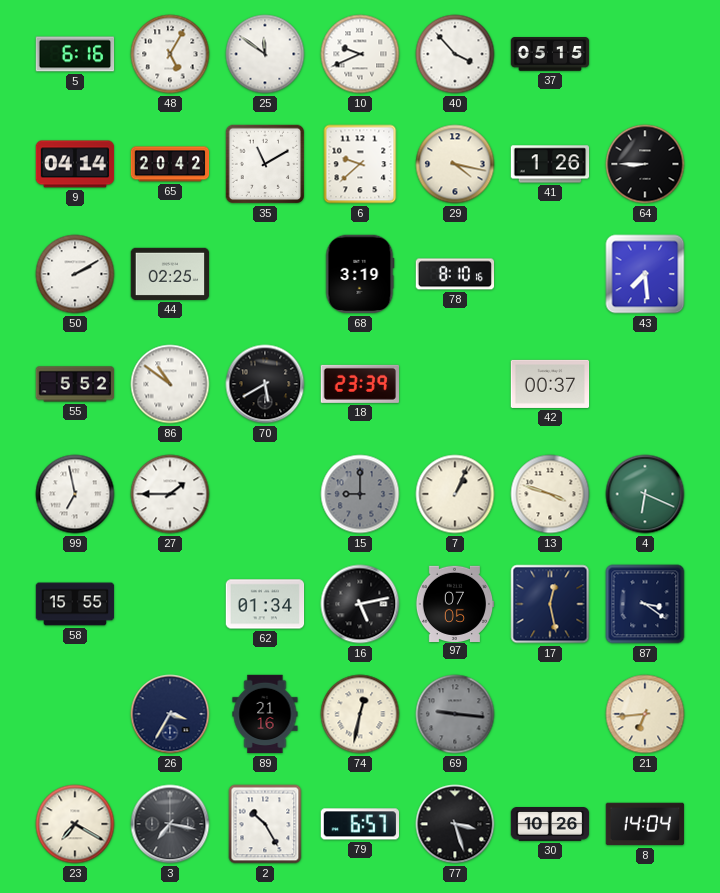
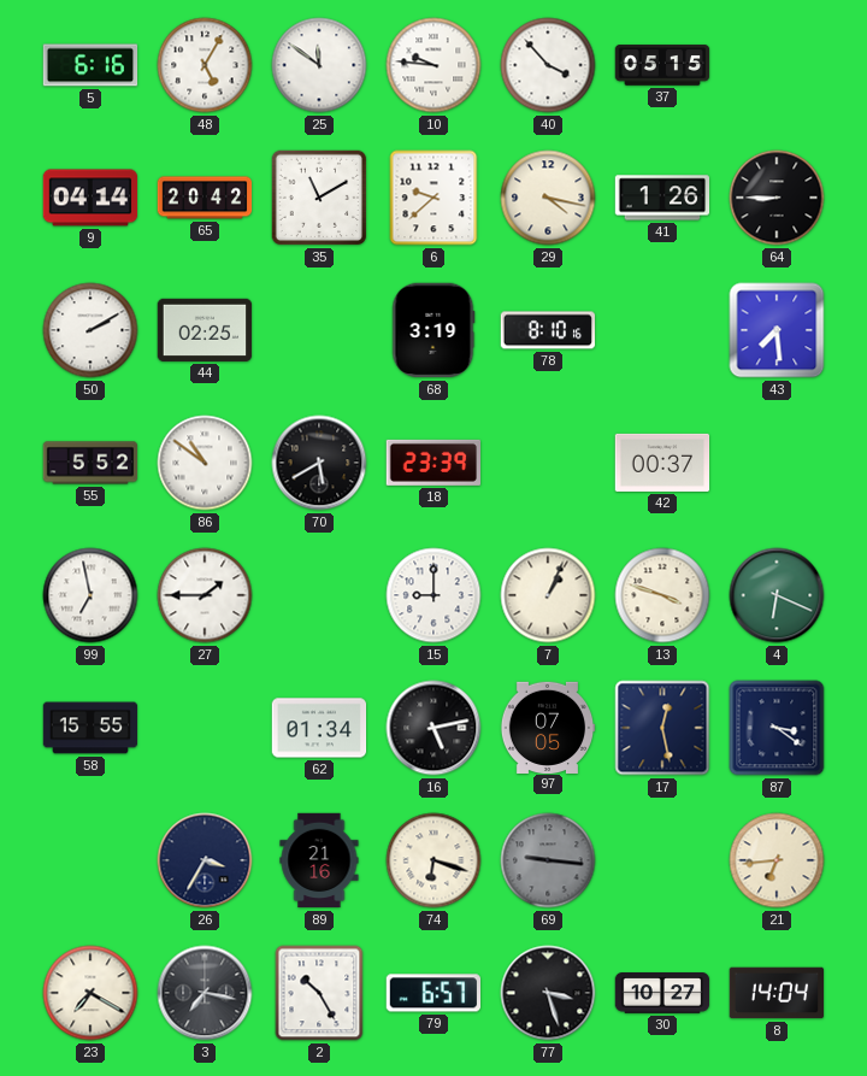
10: 9:41 -> 9:46 (433, 65)
15 dial: grey -> white (433, 595)
74: 12:32 -> 6:18 (433, 860)
30: 10:26 -> 10:27 (662, 994)
